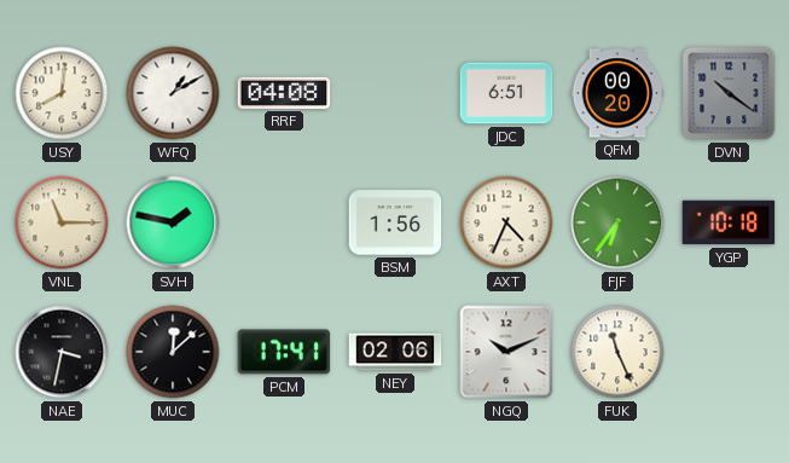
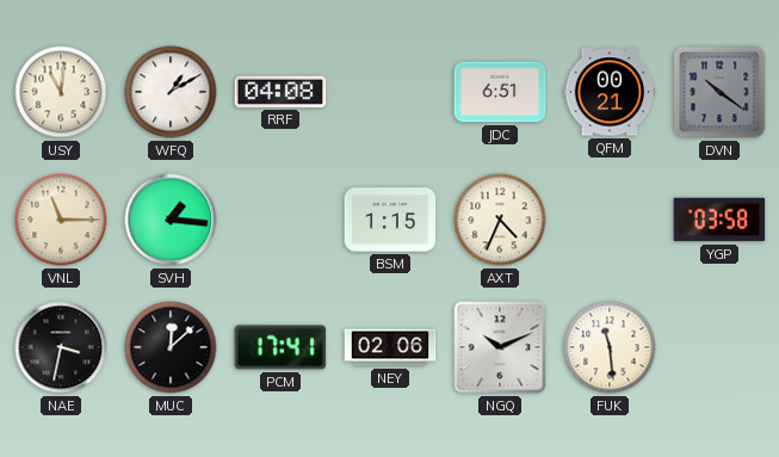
USY: 8:01 -> 11:01 (61, 92)
QFM: 00:20 -> 00:21 (610, 92)
SVH: 1:47 -> 1:16 (171, 220)
BSM: 1:56 -> 1:15 (390, 220)
FJF: 6:36 -> none (617, 222)
YGP: 10:18 -> 03:58 (719, 220)
FUK: 11:26 -> 11:29 (610, 347)
